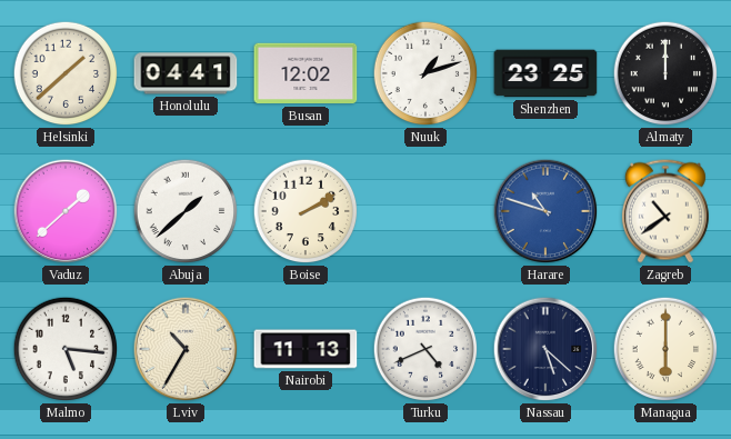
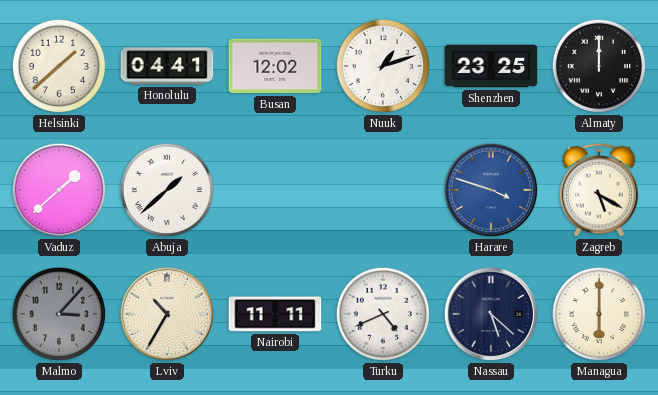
Boise: 2:10 -> none (306, 211)
Harare: 10:48 -> 3:48 (491, 190)
Zagreb: 10:39 -> 5:20 (599, 190)
Malmo: 5:16 -> 3:07 (59, 314)
Malmo dial: white -> grey (59, 314)
Nairobi: 11:13 -> 11:11 (275, 314)
